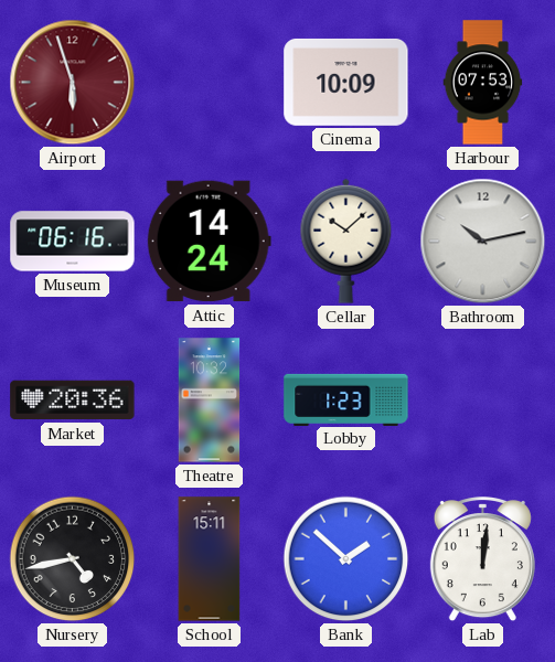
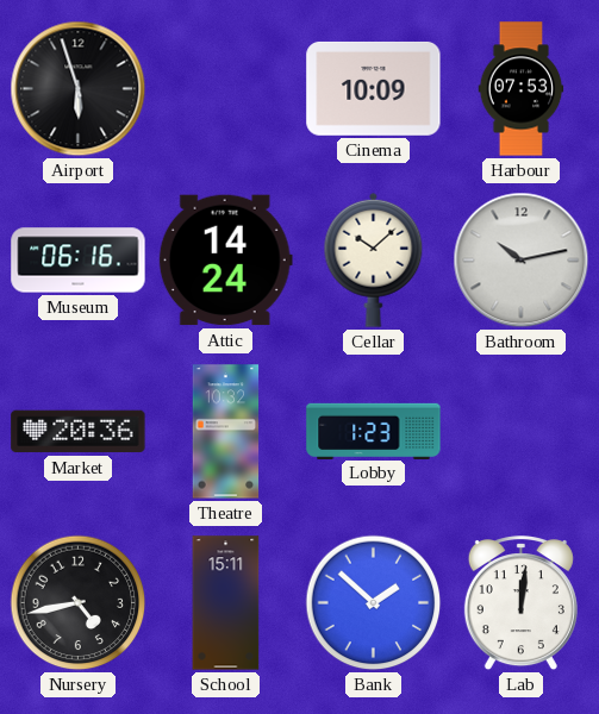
Airport dial: burgundy -> black (79, 89)
